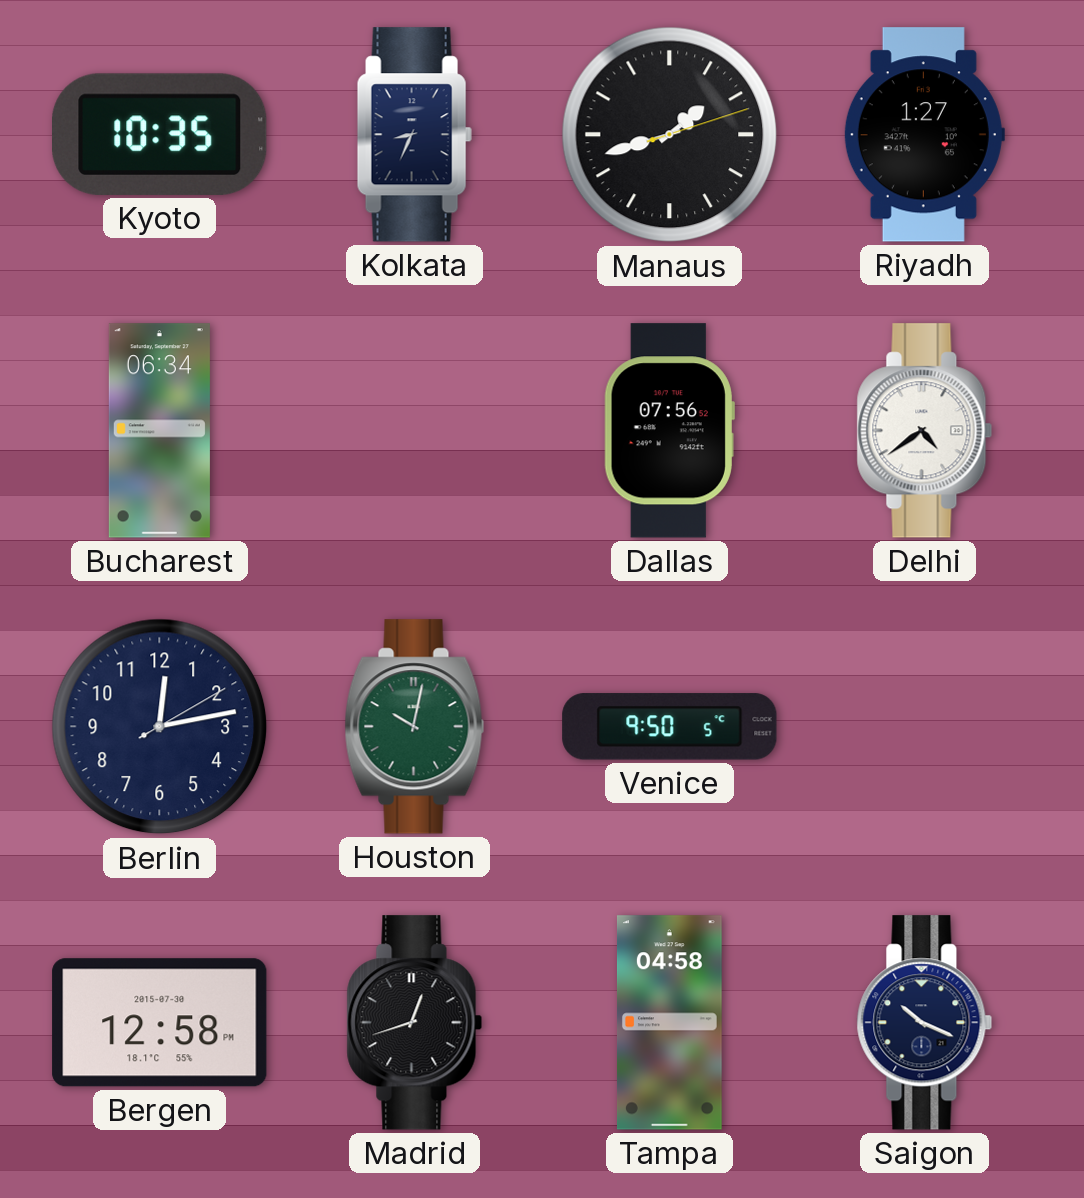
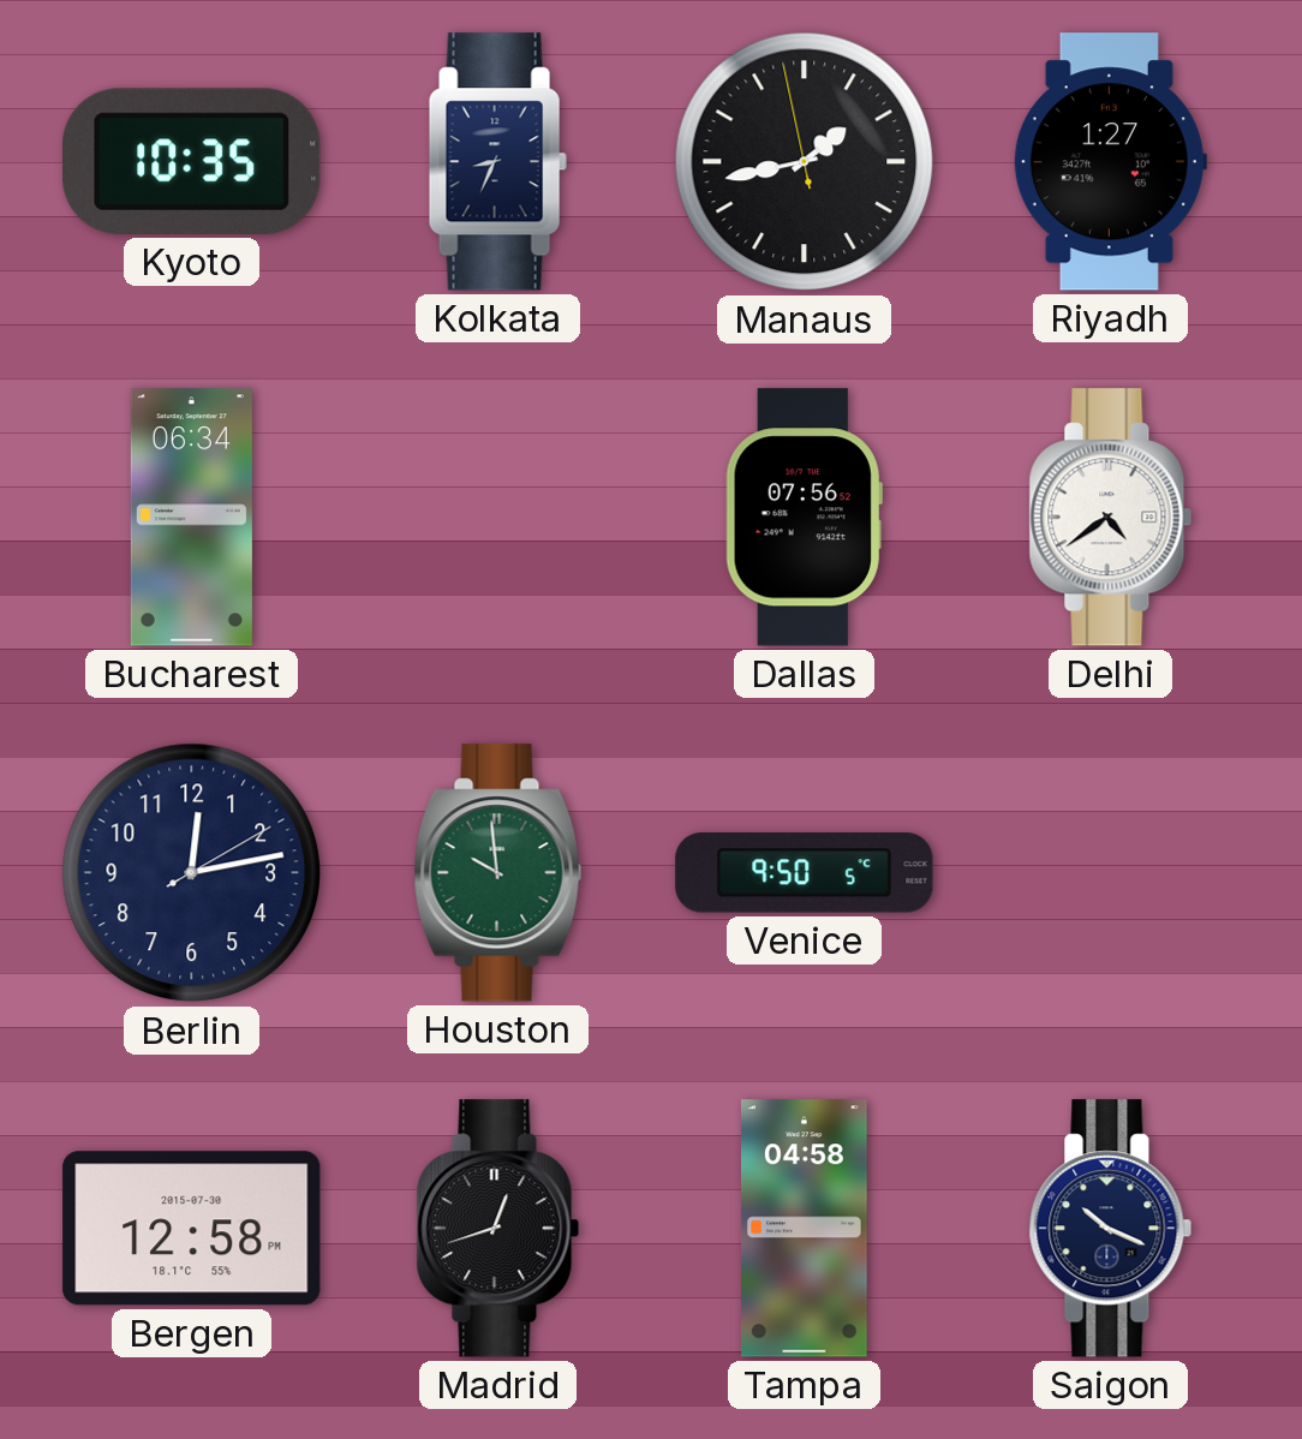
Manaus: 1:42:12 -> 1:42:58 (805, 162)
Houston: 10:02 -> 9:59 (498, 873)
